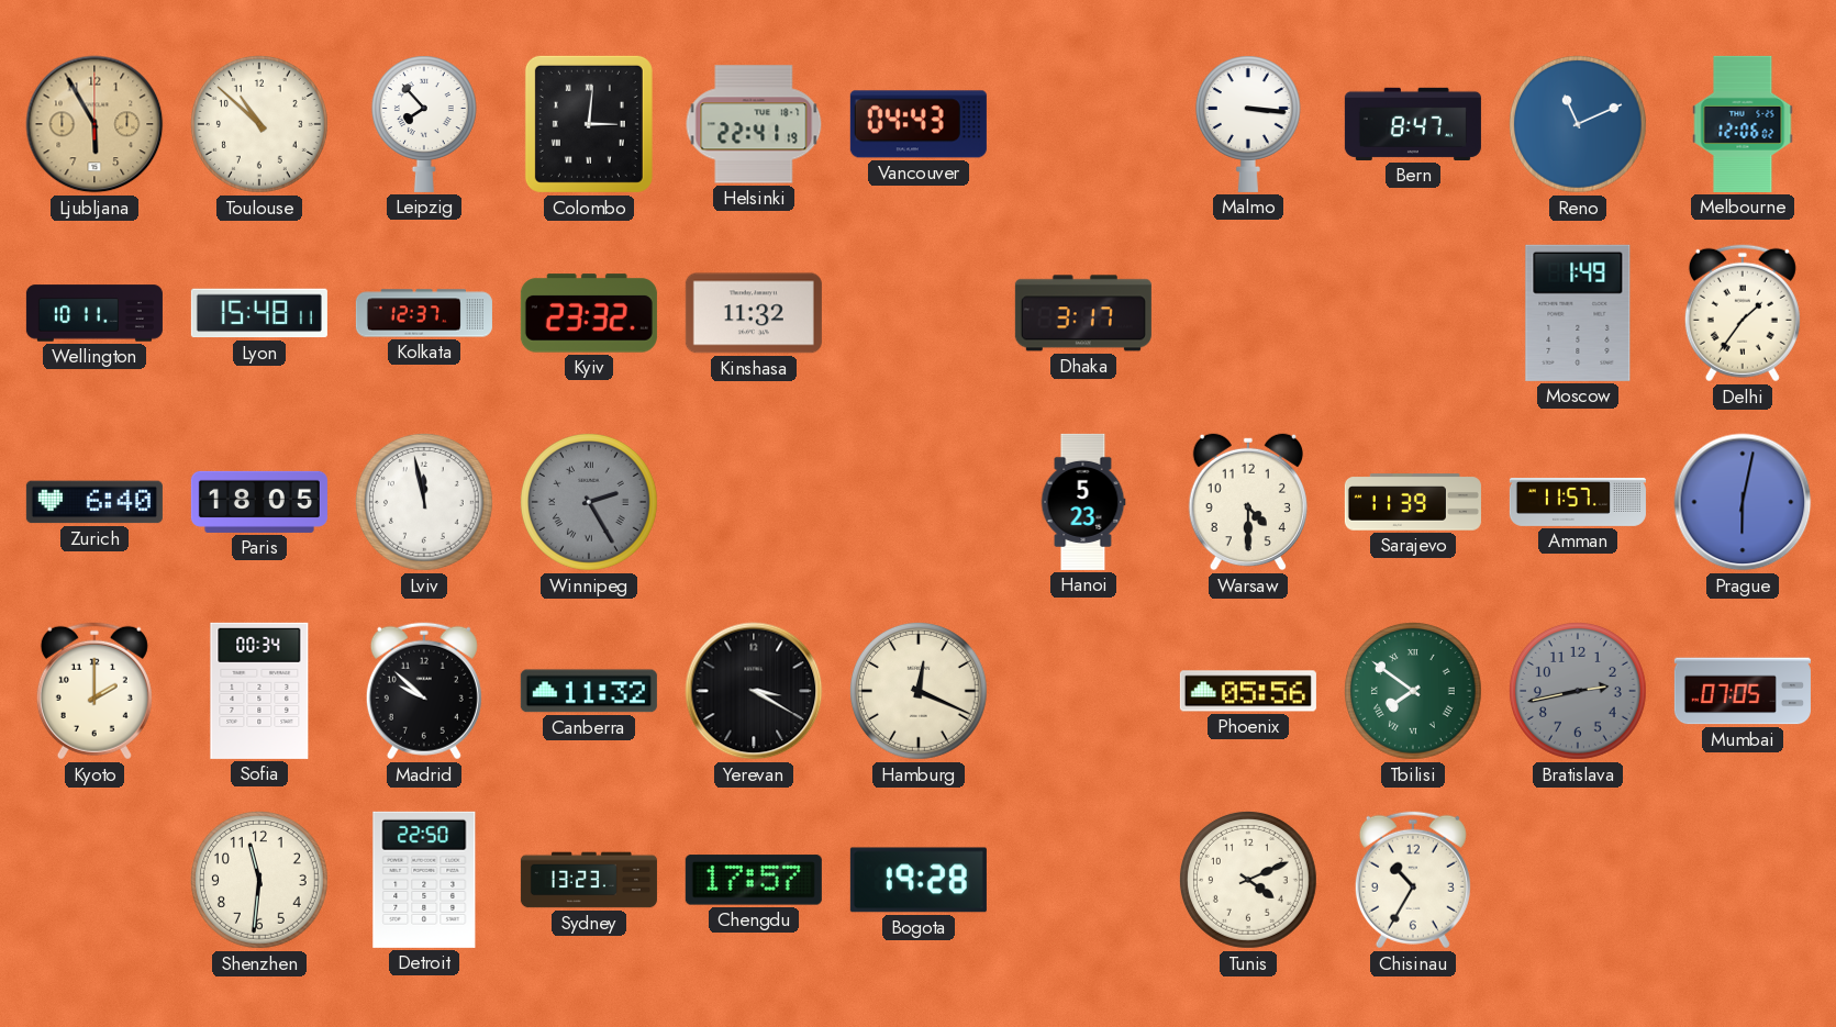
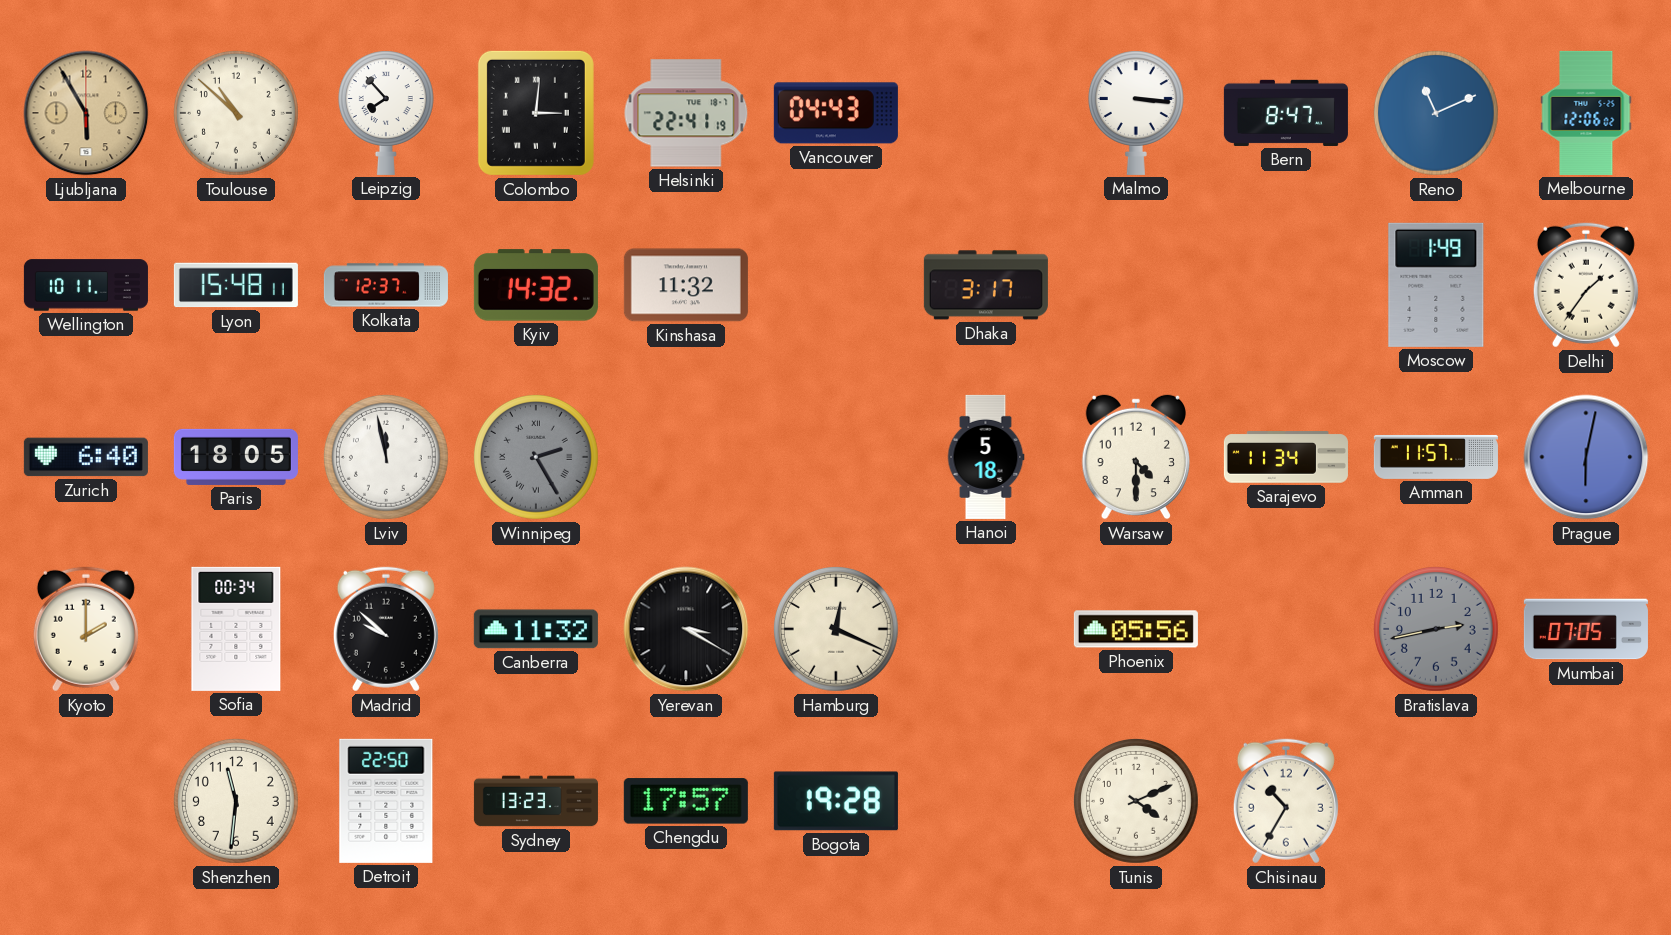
Kyiv: 23:32 -> 14:32 (536, 285)
Hanoi: 5:23 -> 5:18 (986, 457)
Sarajevo: 11:39 -> 11:34 (1286, 457)
Tbilisi: 7:51 -> none (1413, 691)
